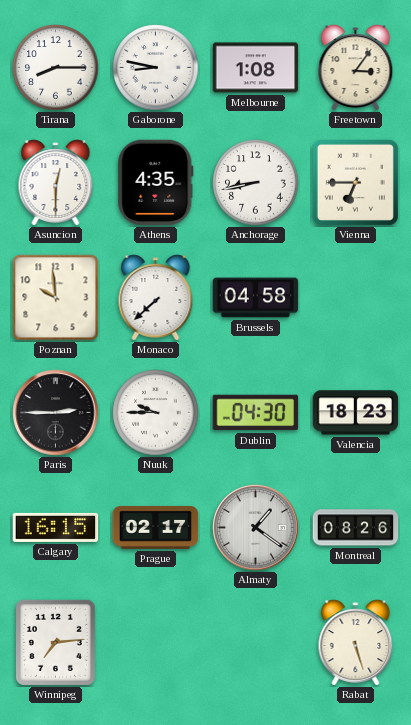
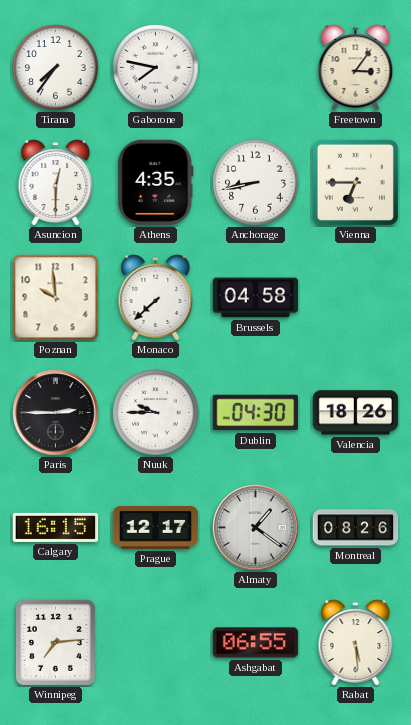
Tirana: 8:15 -> 7:36 (56, 68)
Gaborone: 8:47 -> 7:47 (156, 68)
Melbourne: 1:08 -> none (256, 68)
Valencia: 18:23 -> 18:26 (356, 413)
Prague: 02:17 -> 12:17 (156, 527)
Ashgabat: none -> 06:55 (256, 643)
Rabat: 5:27 -> 5:29 (356, 643)
